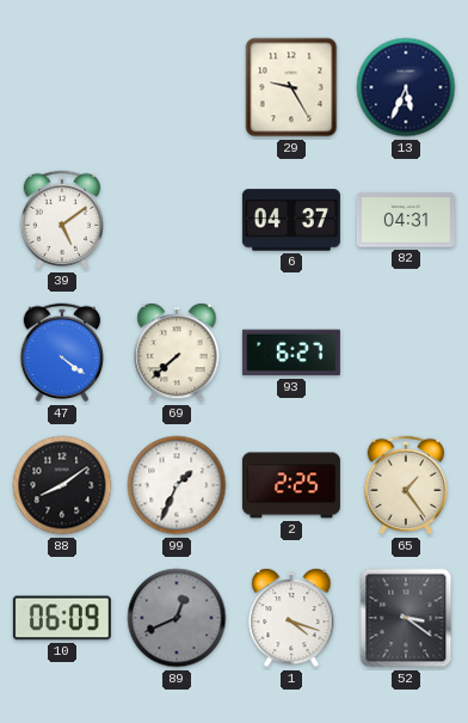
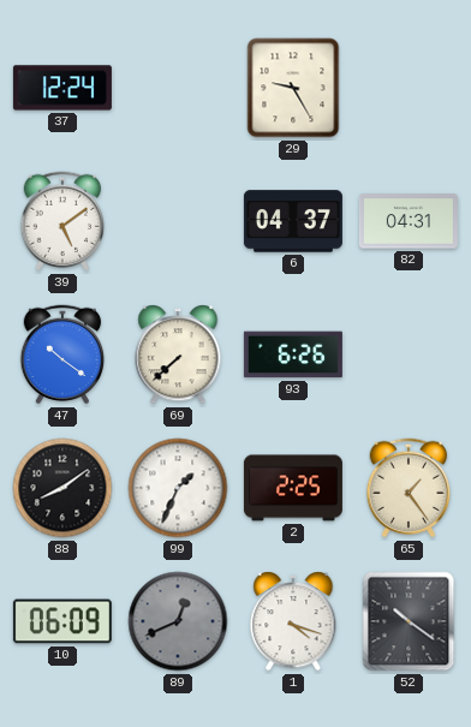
37: none -> 12:24 (62, 88)
13: 5:34 -> none (406, 87)
47: 4:21 -> 10:21 (62, 354)
93: 6:27 -> 6:26 (293, 354)
52: 3:21 -> 10:21 (409, 621)
